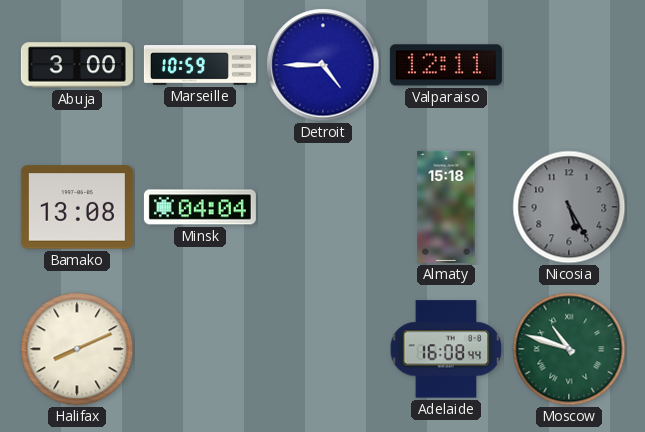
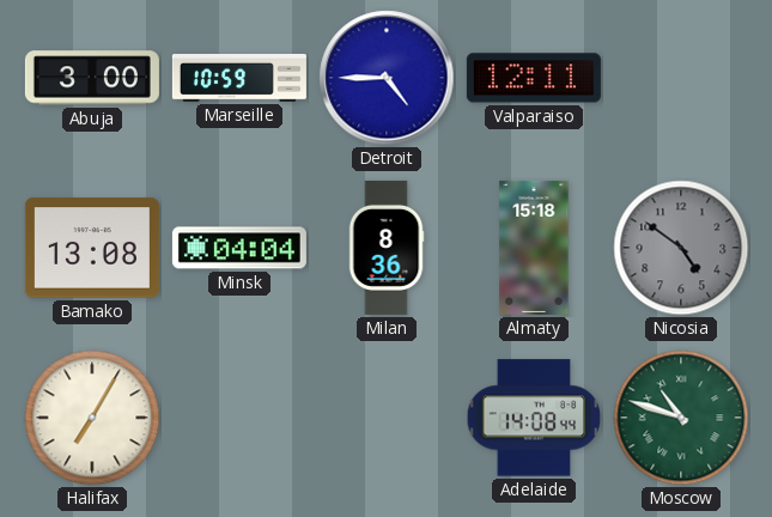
Milan: none -> 8:36 (387, 248)
Nicosia: 5:25 -> 4:51 (681, 248)
Halifax: 8:11 -> 7:05 (92, 418)
Adelaide: 16:08 -> 14:08 (534, 418)
